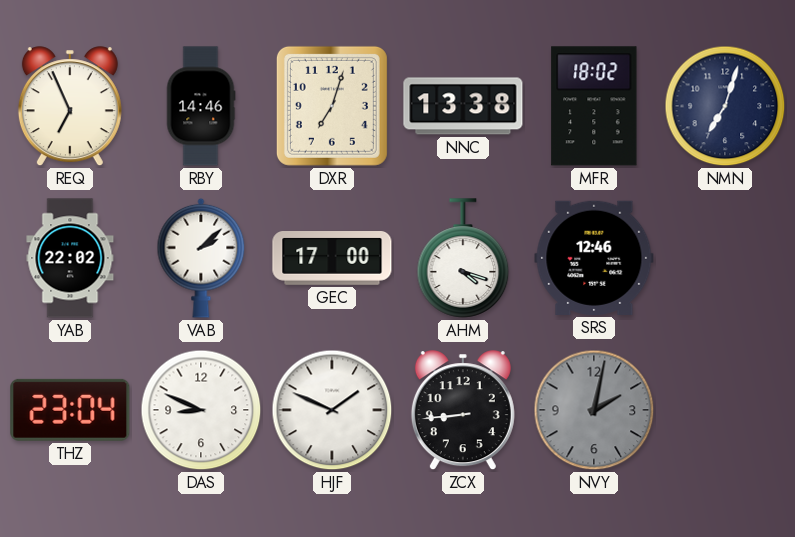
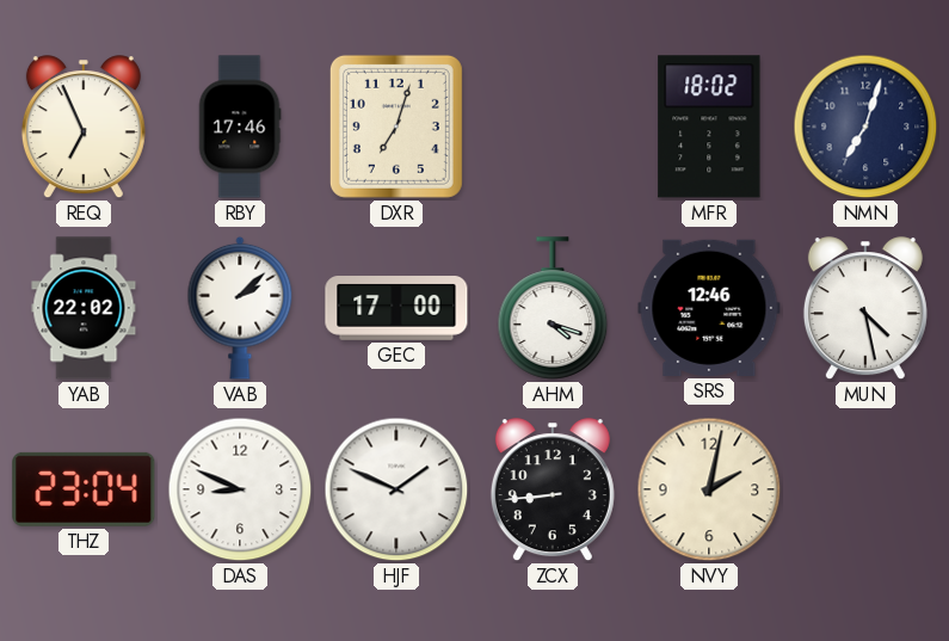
RBY: 14:46 -> 17:46 (240, 127)
NNC: 13:38 -> none (463, 106)
MUN: none -> 4:28 (865, 309)
NVY dial: grey -> cream (709, 489)
